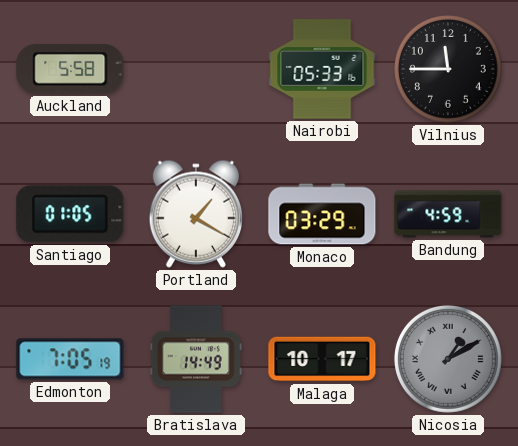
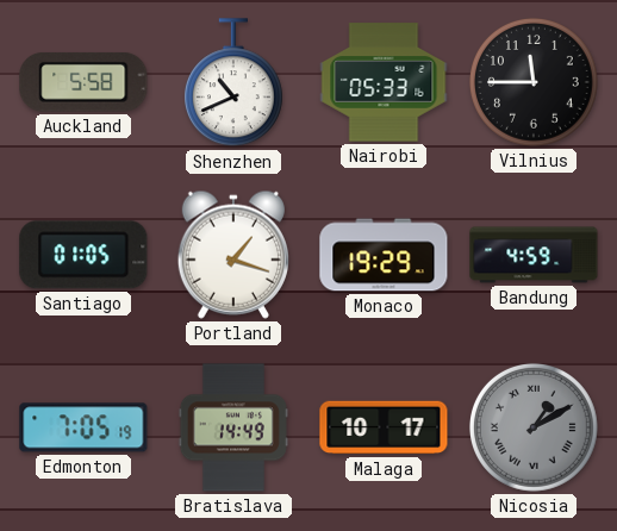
Shenzhen: none -> 10:41 (233, 83)
Portland: 1:20 -> 1:18 (233, 255)
Monaco: 03:29 -> 19:29 (384, 255)
